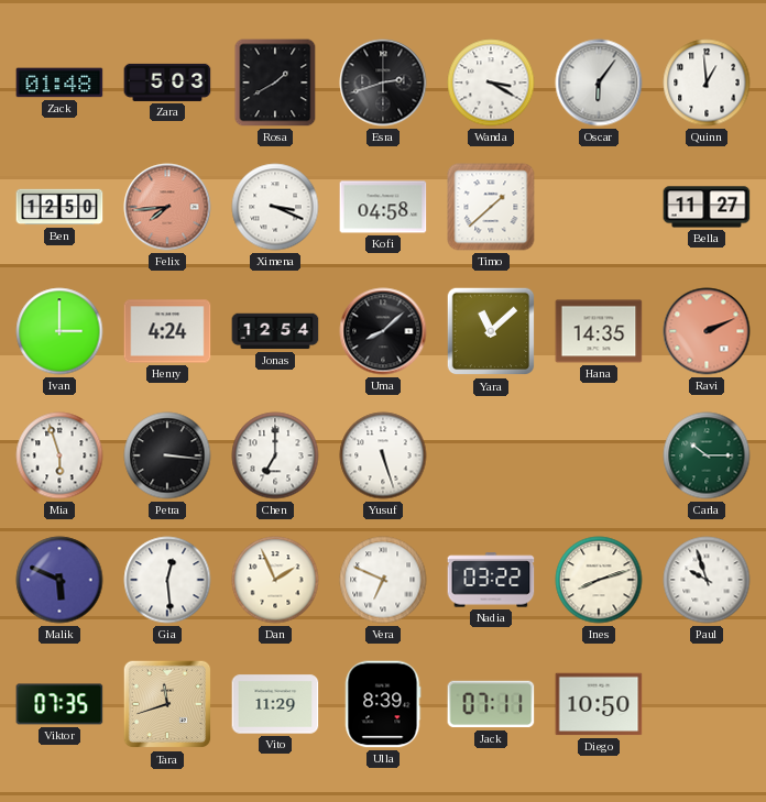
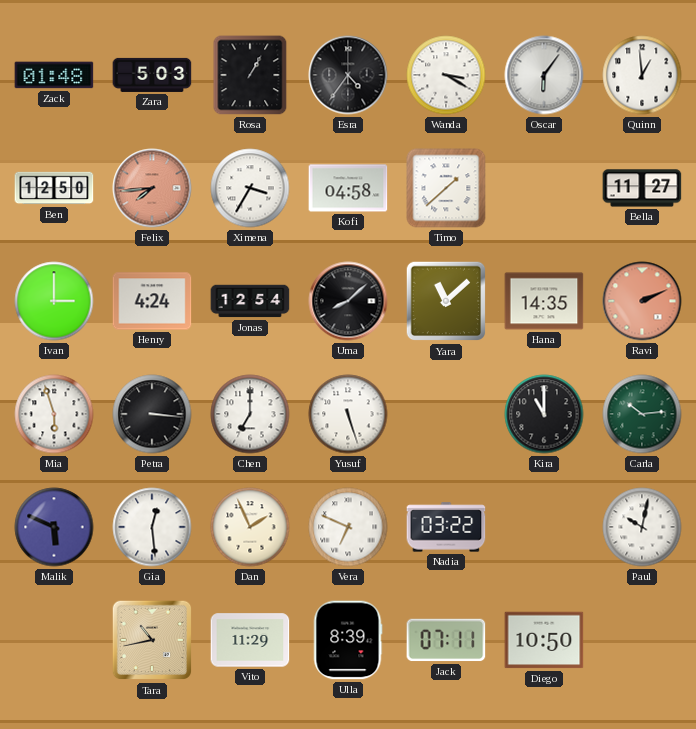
Rosa: 1:40 -> 1:05 (250, 75)
Esra: 2:42 -> 4:36 (348, 75)
Ximena: 3:19 -> 3:35 (250, 188)
Kira: none -> 11:00 (544, 414)
Carla: 10:15 -> 10:14 (642, 414)
Ines: 8:12 -> none (599, 580)
Paul: 9:57 -> 10:02 (642, 527)
Viktor: 07:35 -> none (59, 704)
Tara: 11:42 -> 10:43 (152, 640)
